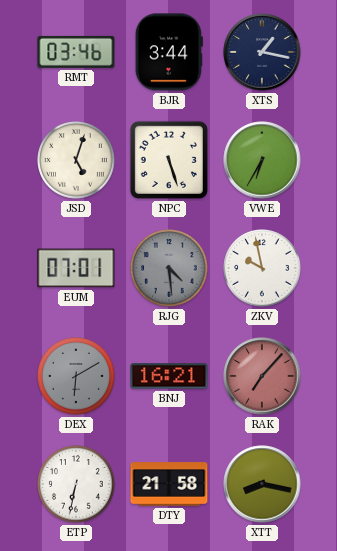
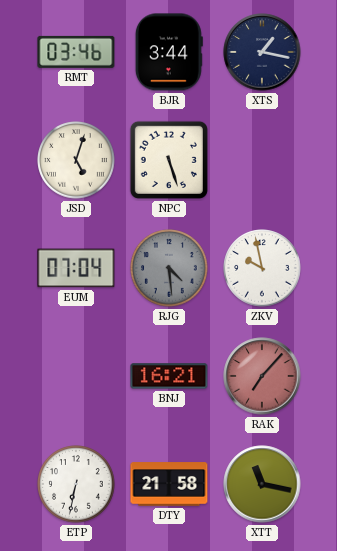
VWE: 6:35 -> none (262, 160)
EUM: 07:01 -> 07:04 (76, 268)
DEX: 6:10 -> none (76, 376)
XTT: 8:17 -> 11:17 (262, 484)
